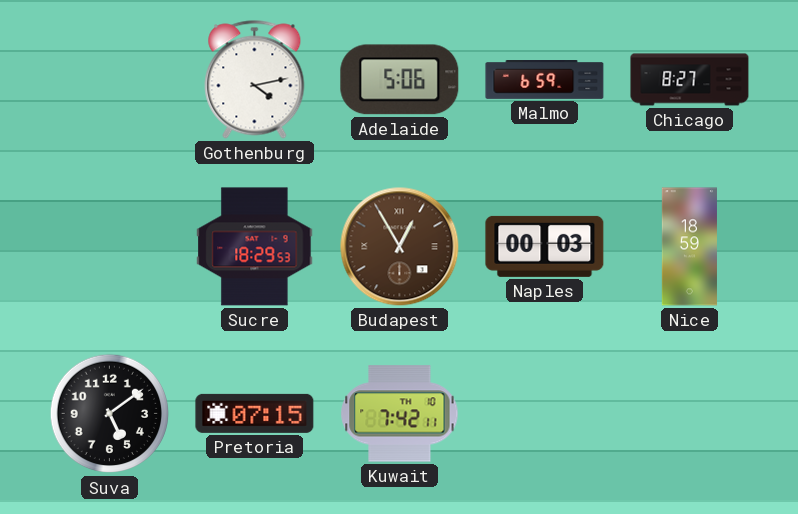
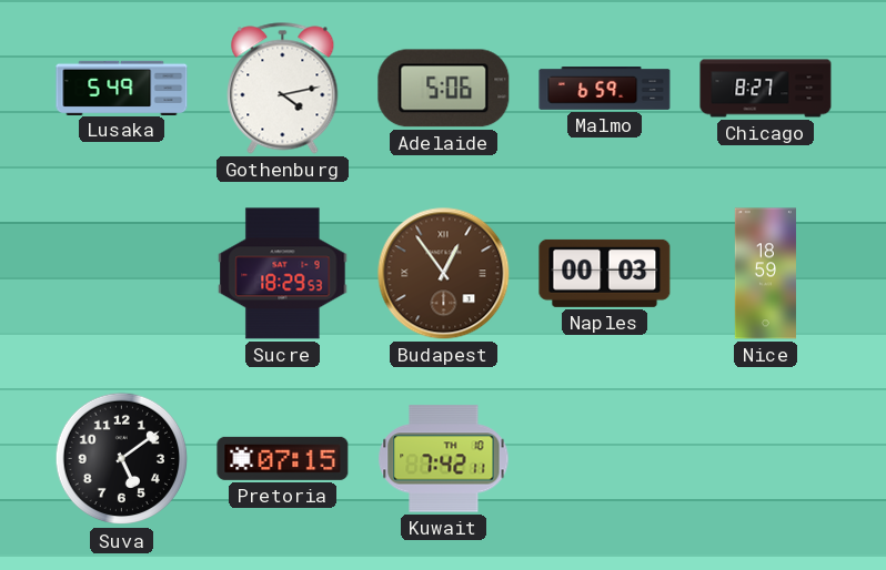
Lusaka: none -> 5:49 (122, 88)
Budapest: 12:55 -> 12:54 (444, 274)
